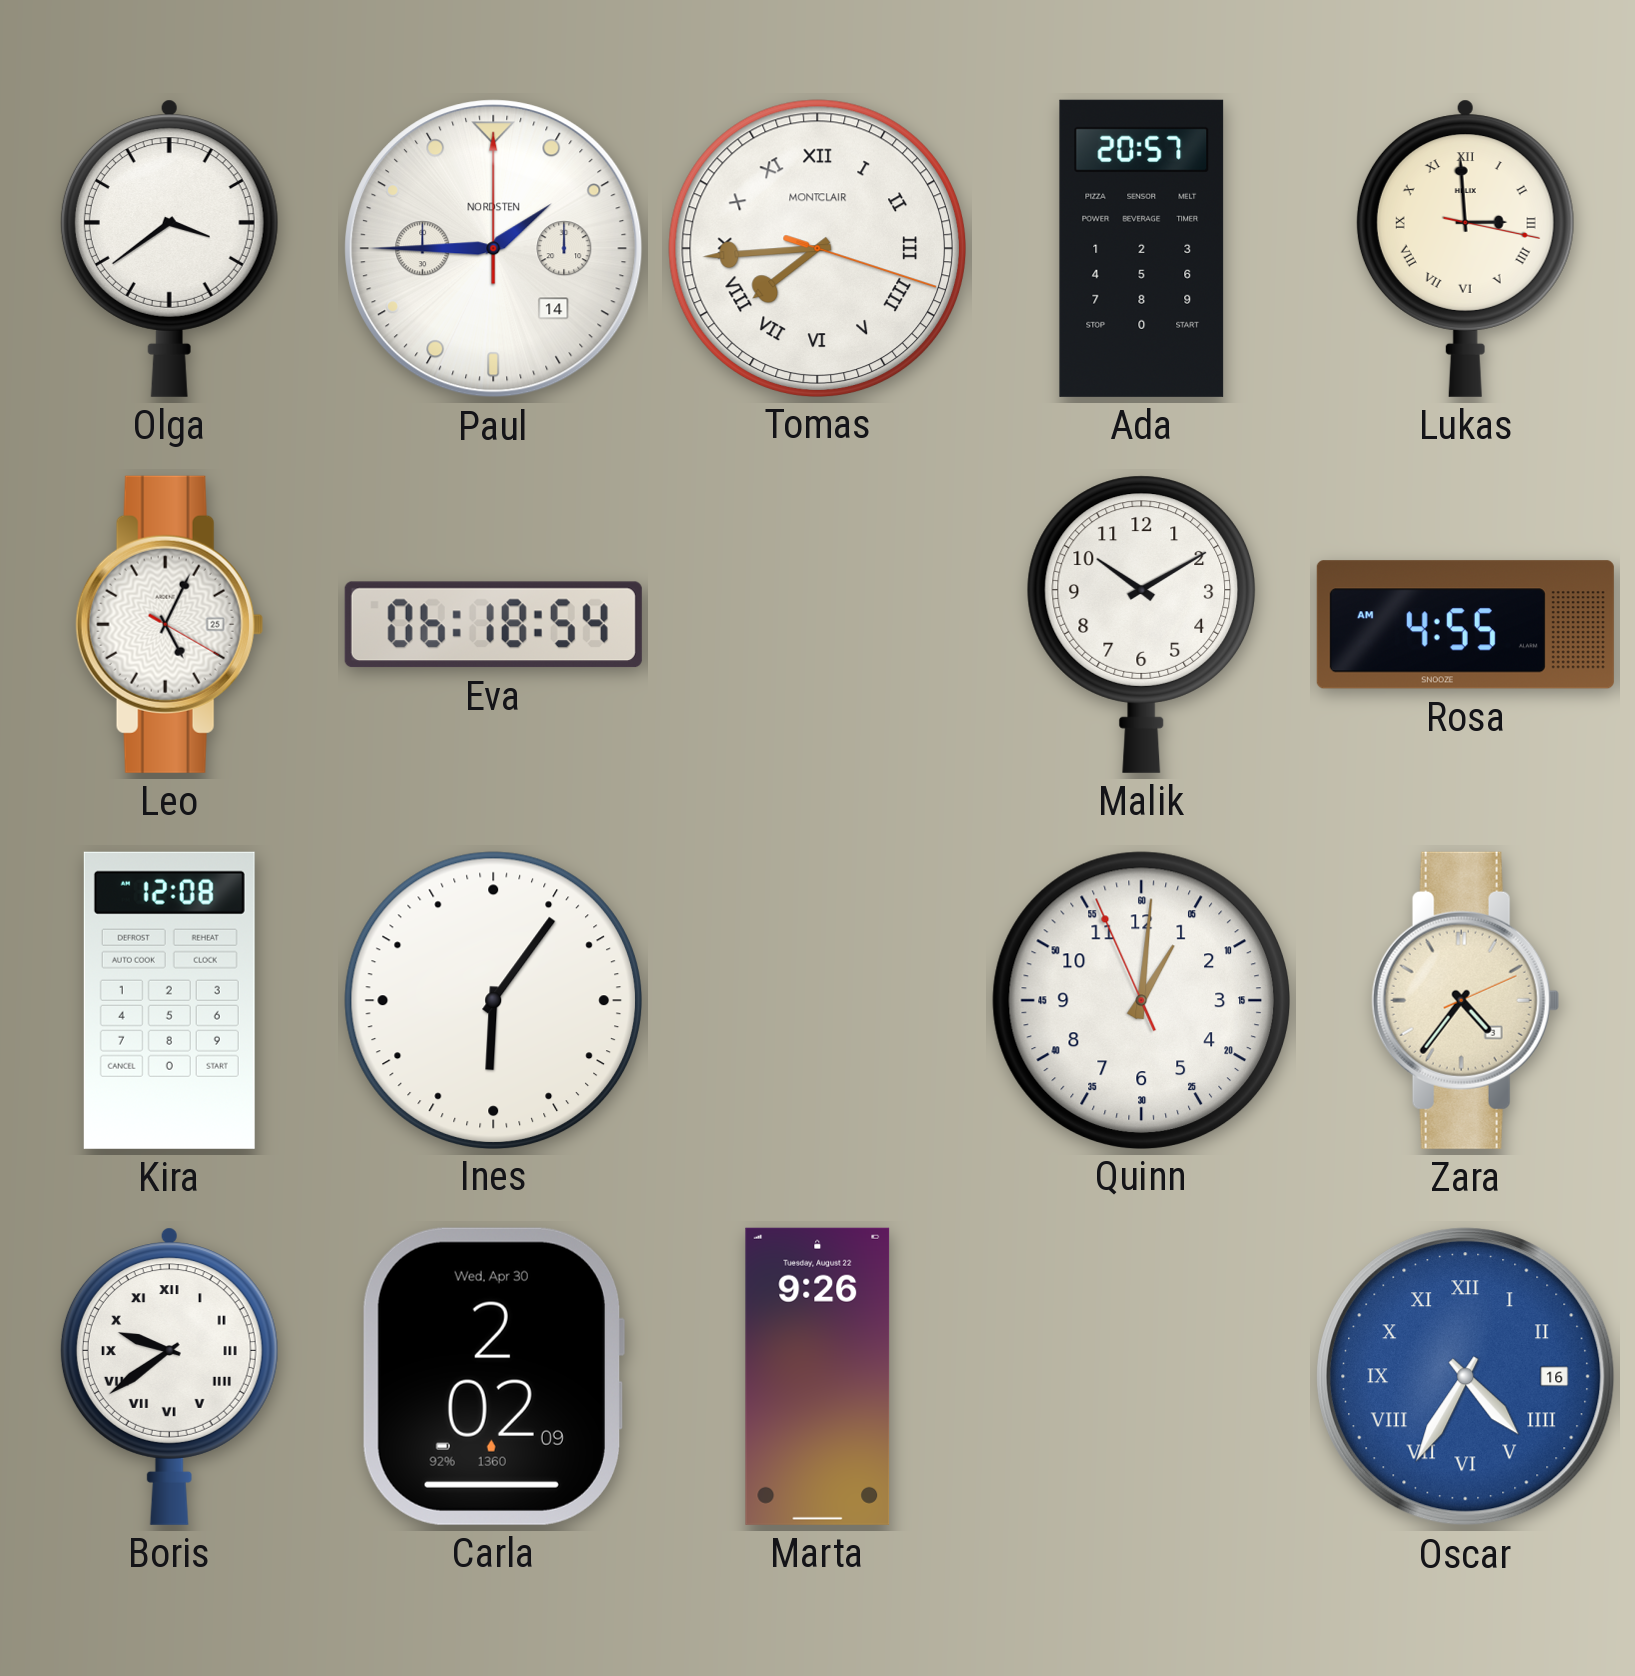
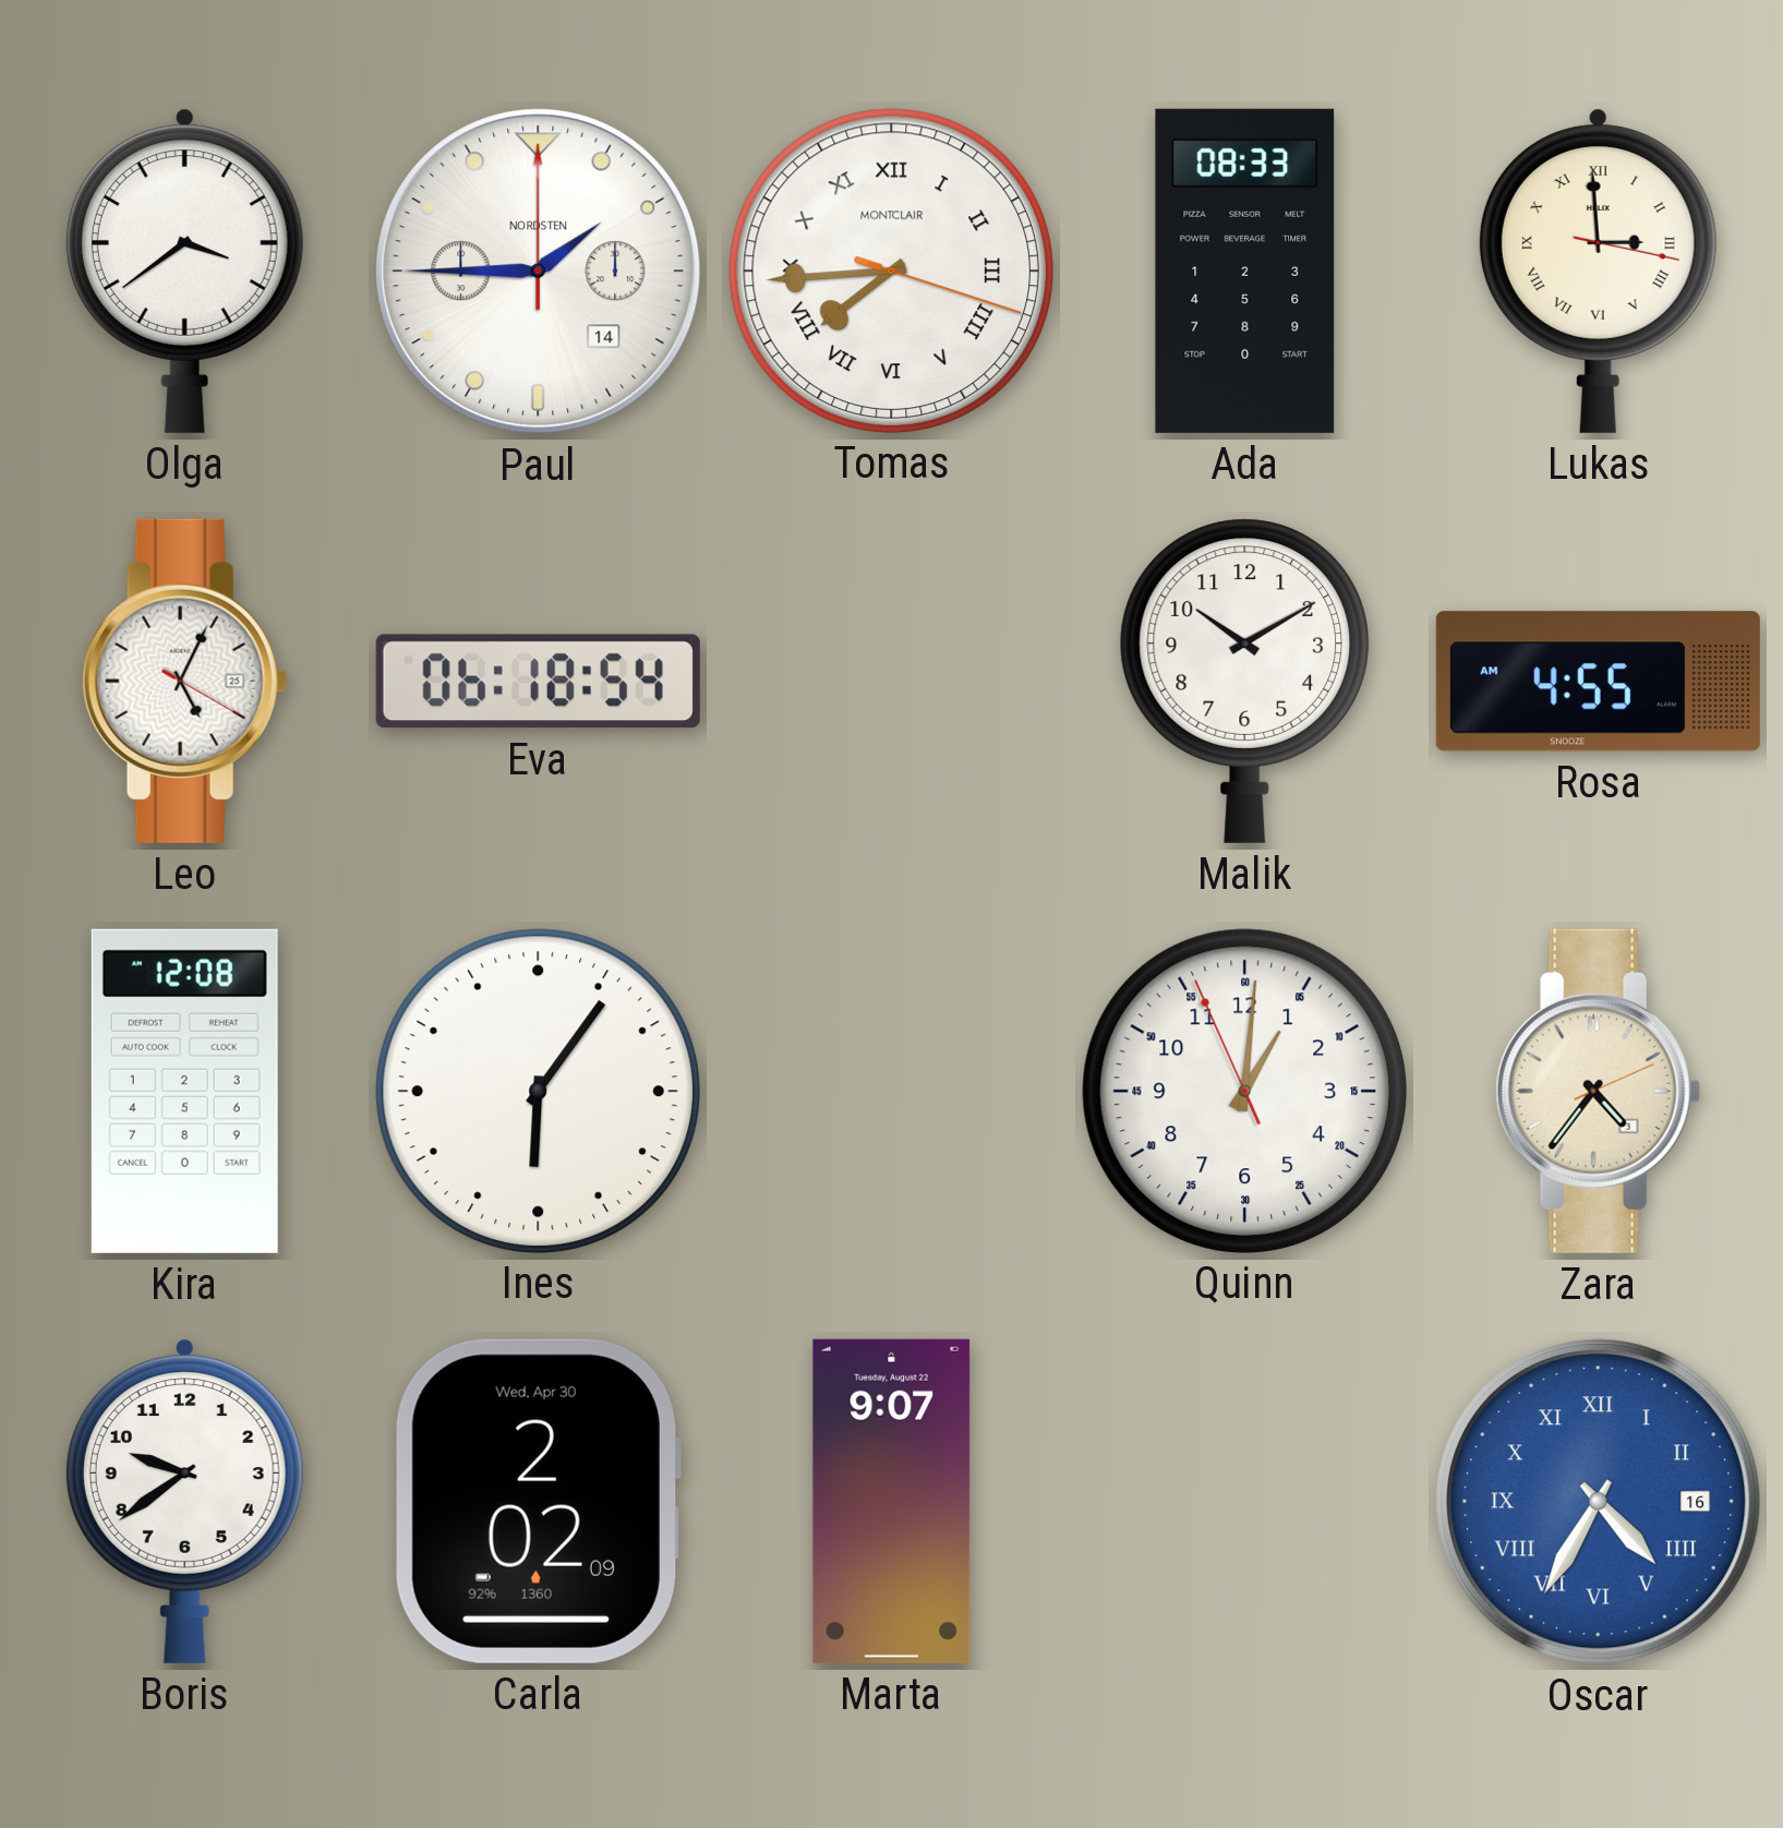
Ada: 20:57 -> 08:33 (1245, 270)
Boris numerals: Roman -> Arabic (184, 1501)
Marta: 9:26 -> 9:07 (892, 1501)
